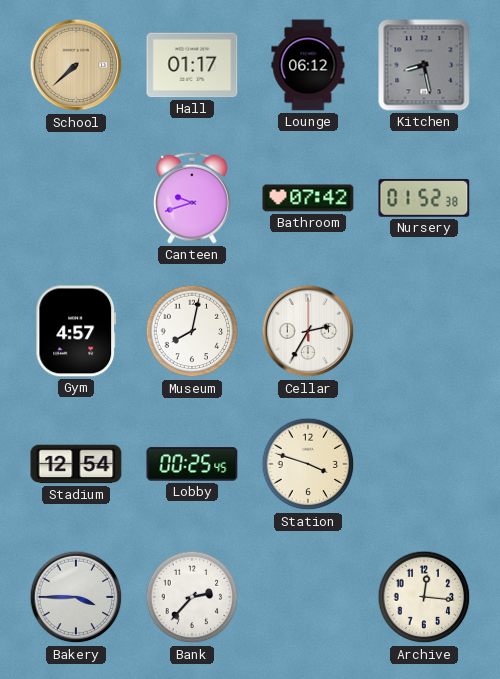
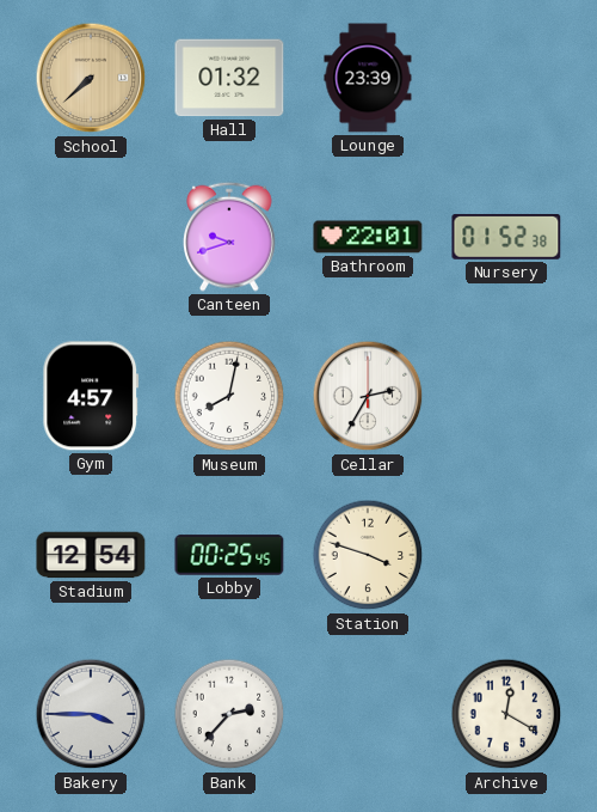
Hall: 01:17 -> 01:32 (229, 78)
Lounge: 06:12 -> 23:39 (368, 78)
Kitchen: 8:28 -> none (424, 65)
Bathroom: 07:42 -> 22:01 (368, 237)
Archive: 12:16 -> 12:20 (506, 714)
